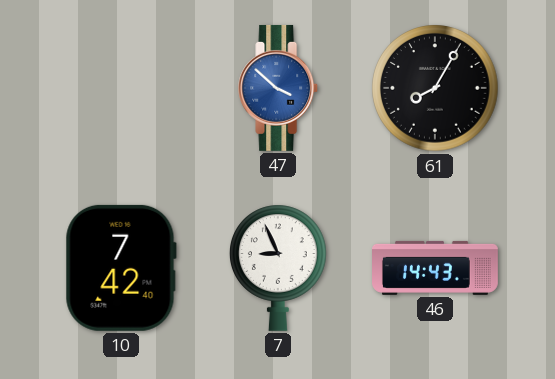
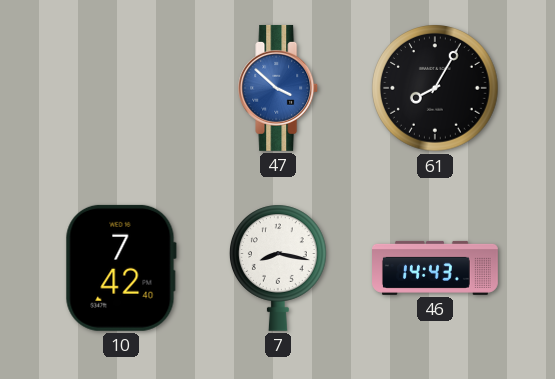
7: 8:56 -> 8:17 (279, 268)
